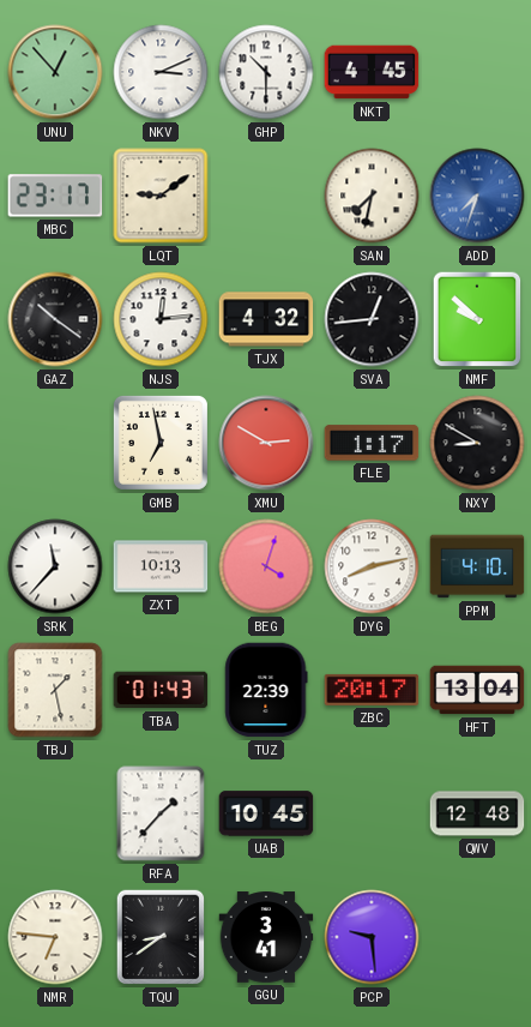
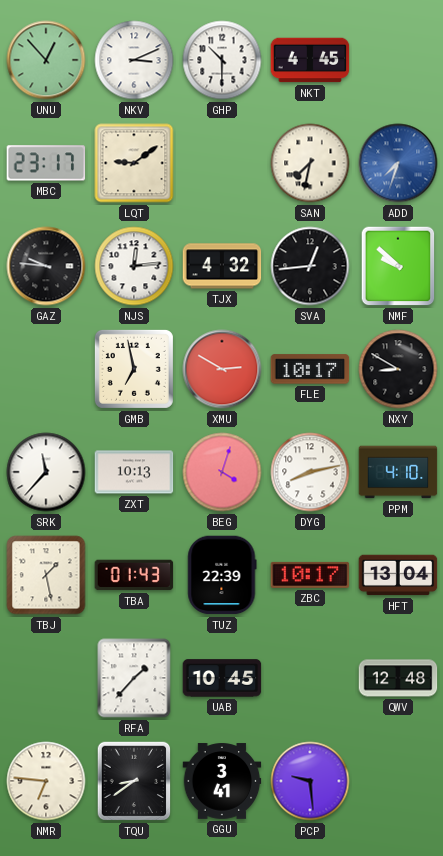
GAZ: 10:21 -> 9:46 (46, 266)
FLE: 1:17 -> 10:17 (310, 369)
ZBC: 20:17 -> 10:17 (310, 575)
